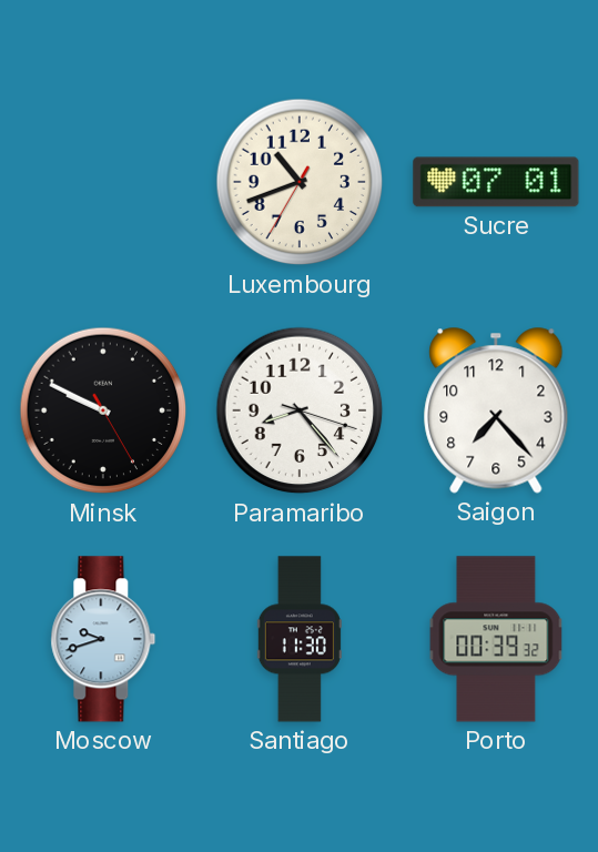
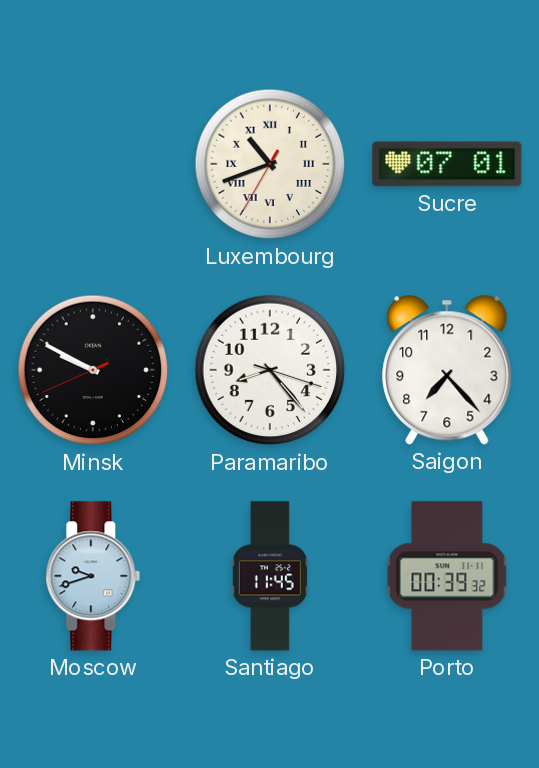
Luxembourg numerals: Arabic -> Roman (270, 164)
Minsk: 9:49:25 -> 9:49:41 (93, 370)
Santiago: 11:30 -> 11:45 (270, 576)
